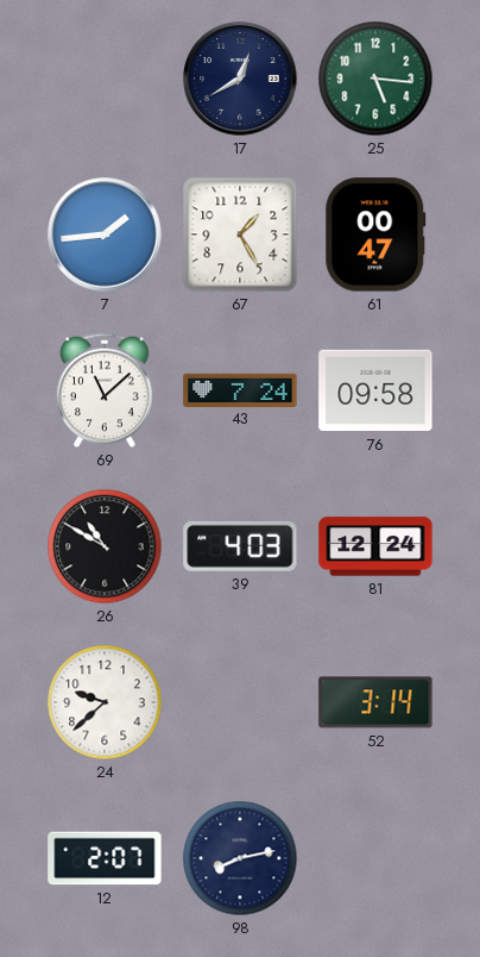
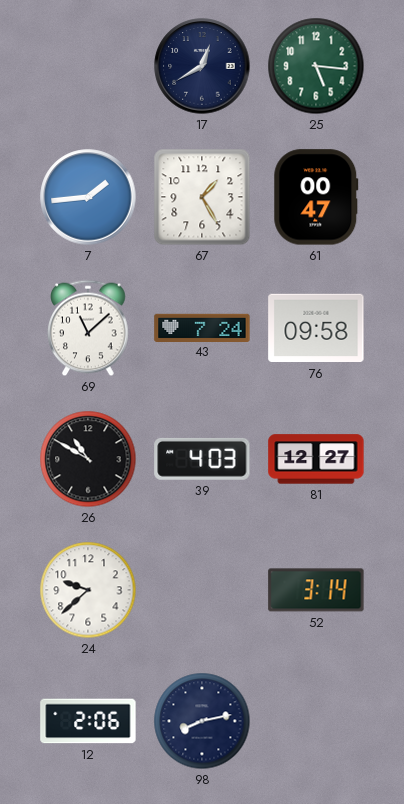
81: 12:24 -> 12:27 (316, 459)
12: 2:07 -> 2:06 (88, 721)
